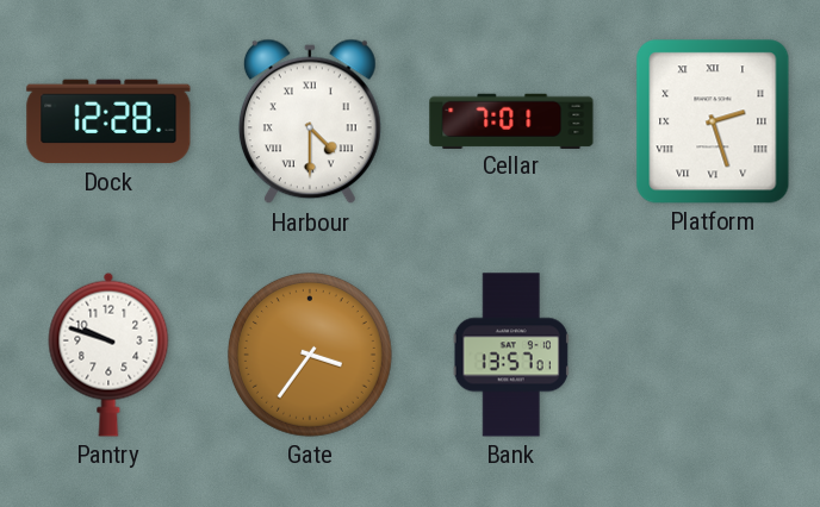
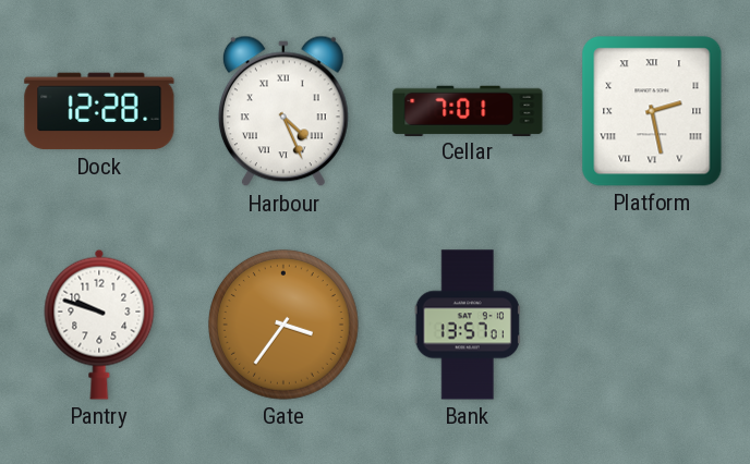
Harbour: 4:30 -> 4:26 (283, 111)
Platform: 2:27 -> 2:28 (652, 111)
